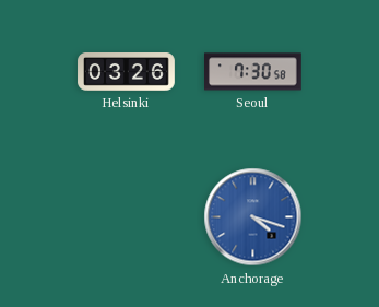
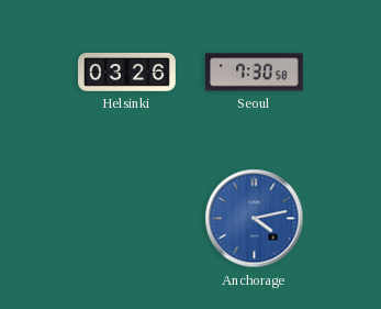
Anchorage: 4:18 -> 4:13 (255, 219)
